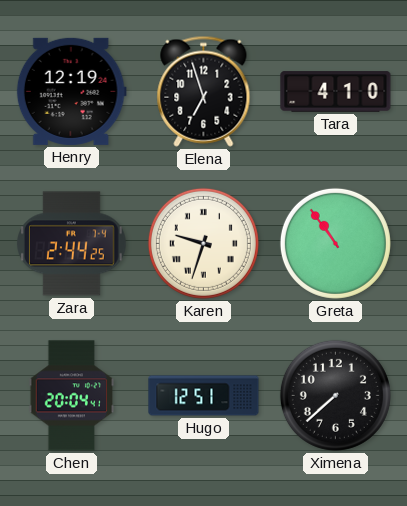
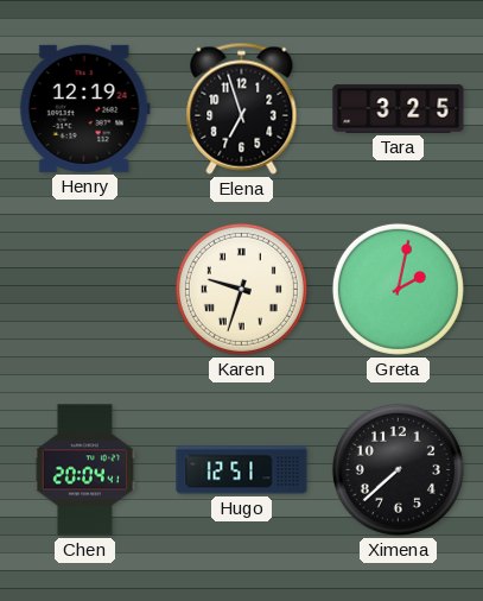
Tara: 4:10 -> 3:25 (399, 109)
Zara: 2:44 -> none (72, 244)
Greta: 10:54 -> 2:02 (398, 289)
